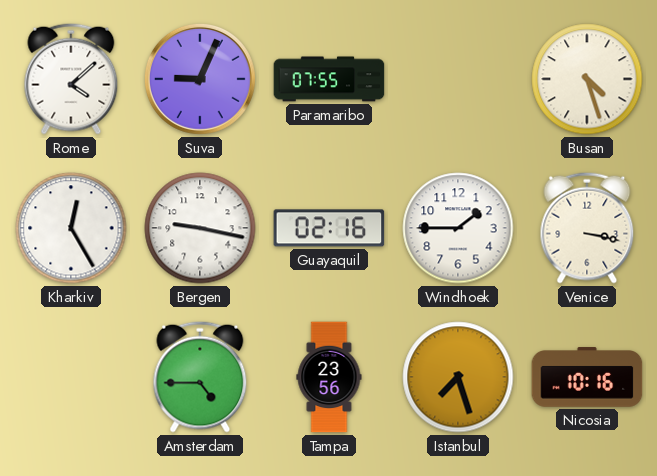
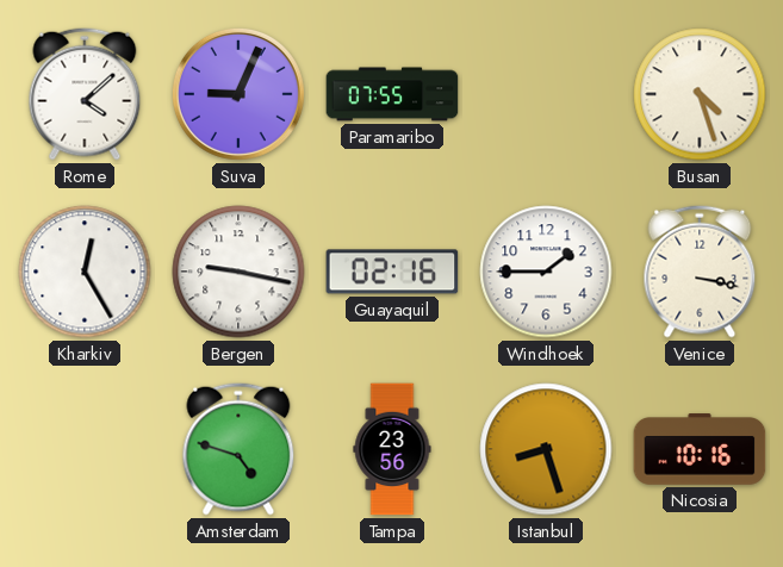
Amsterdam: 4:45 -> 4:48 (238, 449)
Istanbul: 7:27 -> 8:27 (546, 449)
